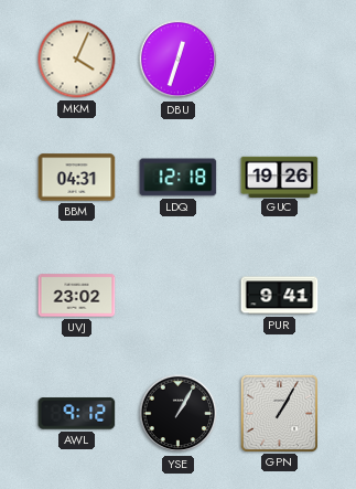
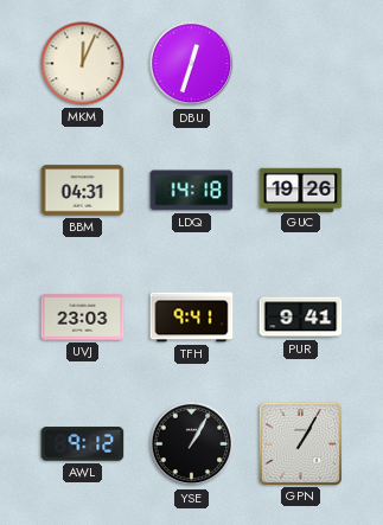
MKM: 4:04 -> 12:04 (83, 64)
LDQ: 12:18 -> 14:18 (192, 191)
UVJ: 23:02 -> 23:03 (83, 318)
TFH: none -> 9:41 (192, 318)
